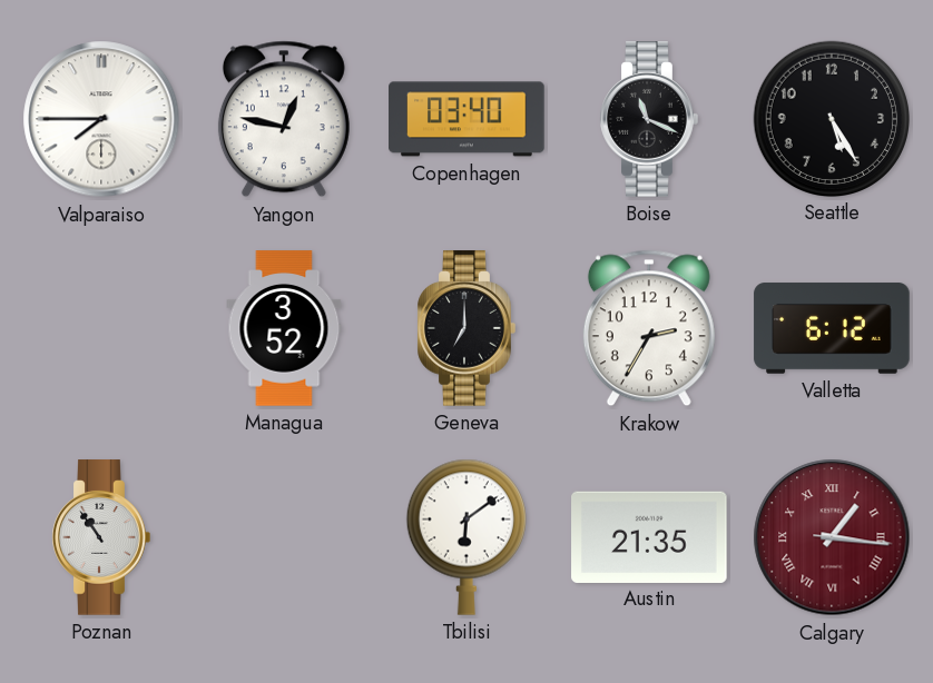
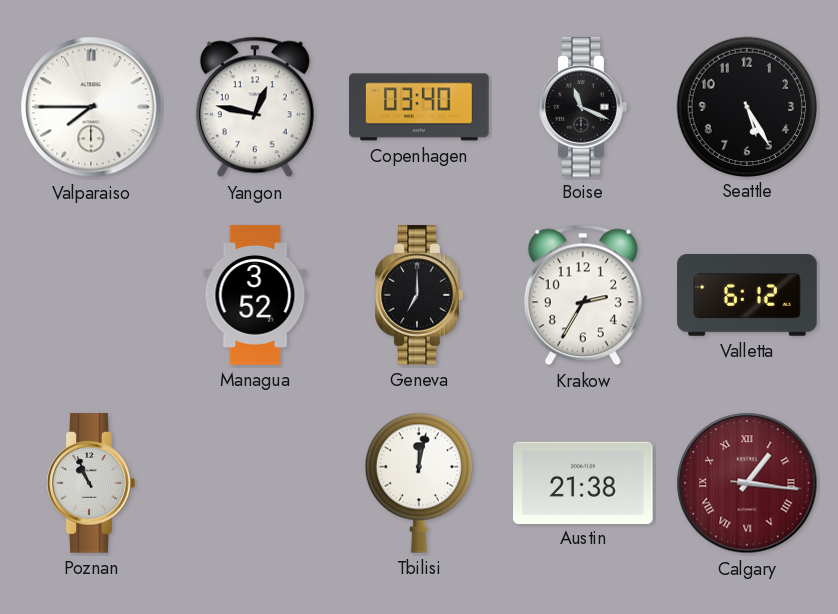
Poznan: 10:54 -> 10:56 (91, 483)
Tbilisi: 6:09 -> 12:02 (419, 483)
Austin: 21:35 -> 21:38 (583, 482)
